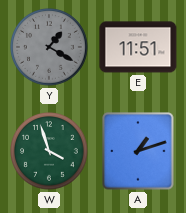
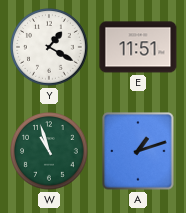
Y dial: grey -> white (49, 47)
W: 3:57 -> 10:57 (49, 151)
